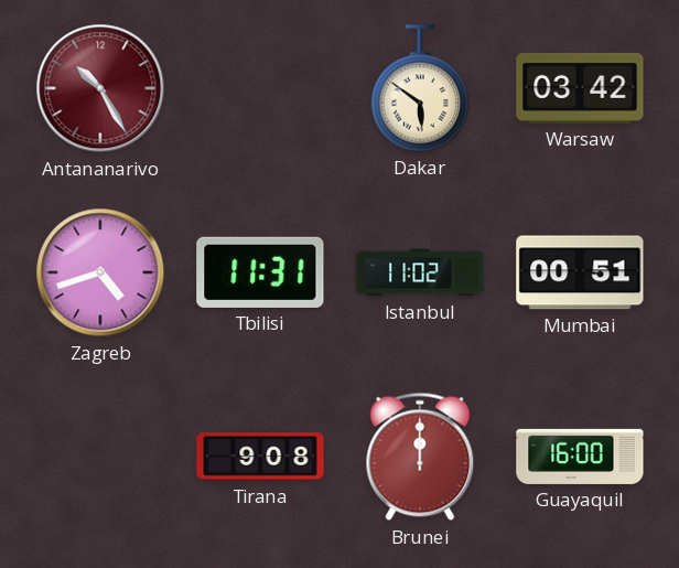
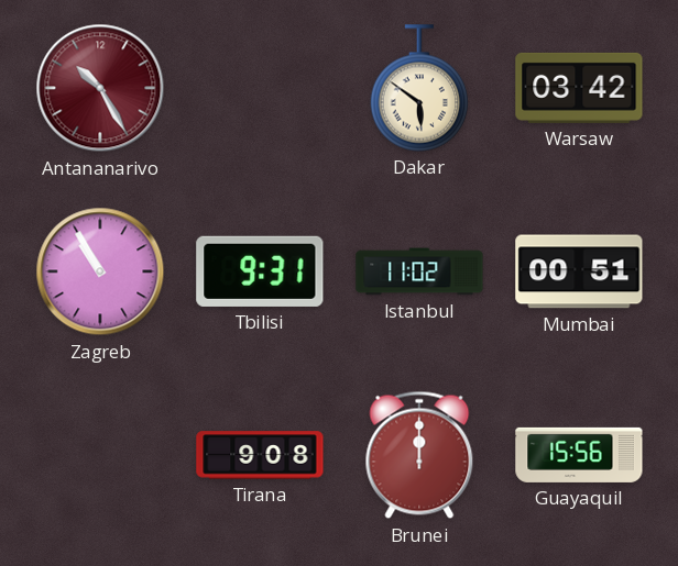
Zagreb: 4:42 -> 10:55 (100, 271)
Tbilisi: 11:31 -> 9:31 (260, 271)
Guayaquil: 16:00 -> 15:56 (579, 455)
